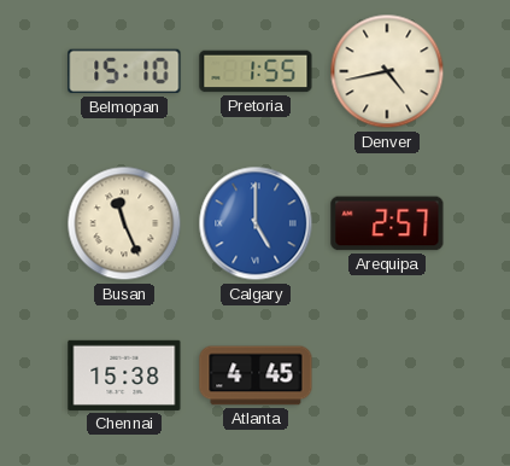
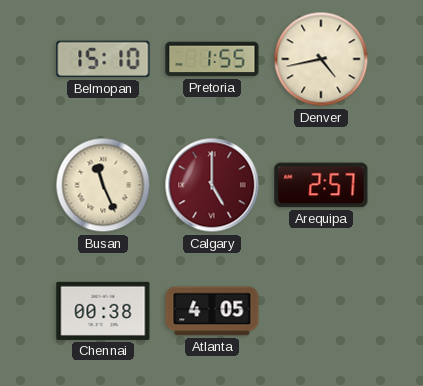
Calgary dial: blue -> burgundy (212, 185)
Chennai: 15:38 -> 00:38 (103, 311)
Atlanta: 4:45 -> 4:05 (212, 311)
